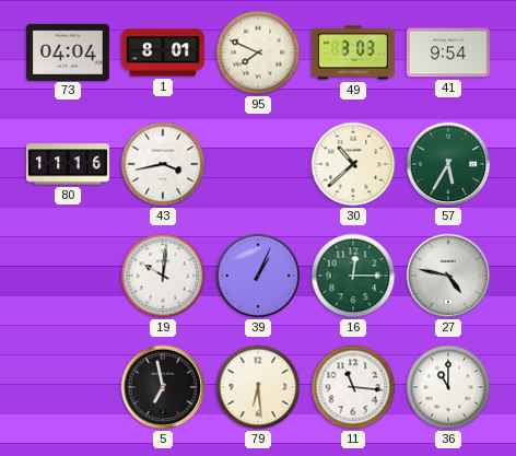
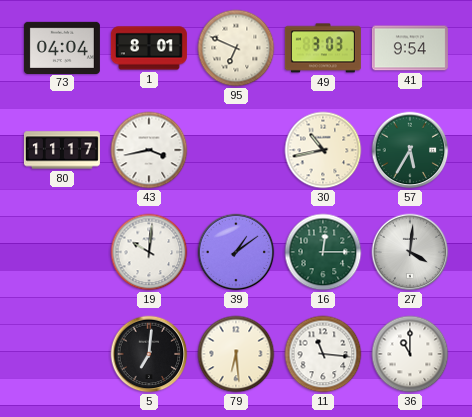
95: 7:49 -> 6:49 (236, 48)
80: 11:16 -> 11:17 (62, 150)
30: 10:38 -> 10:43 (323, 150)
39: 1:04 -> 1:09 (236, 252)
27: 4:47 -> 4:01 (410, 252)
5: 6:58 -> 7:01 (149, 354)
